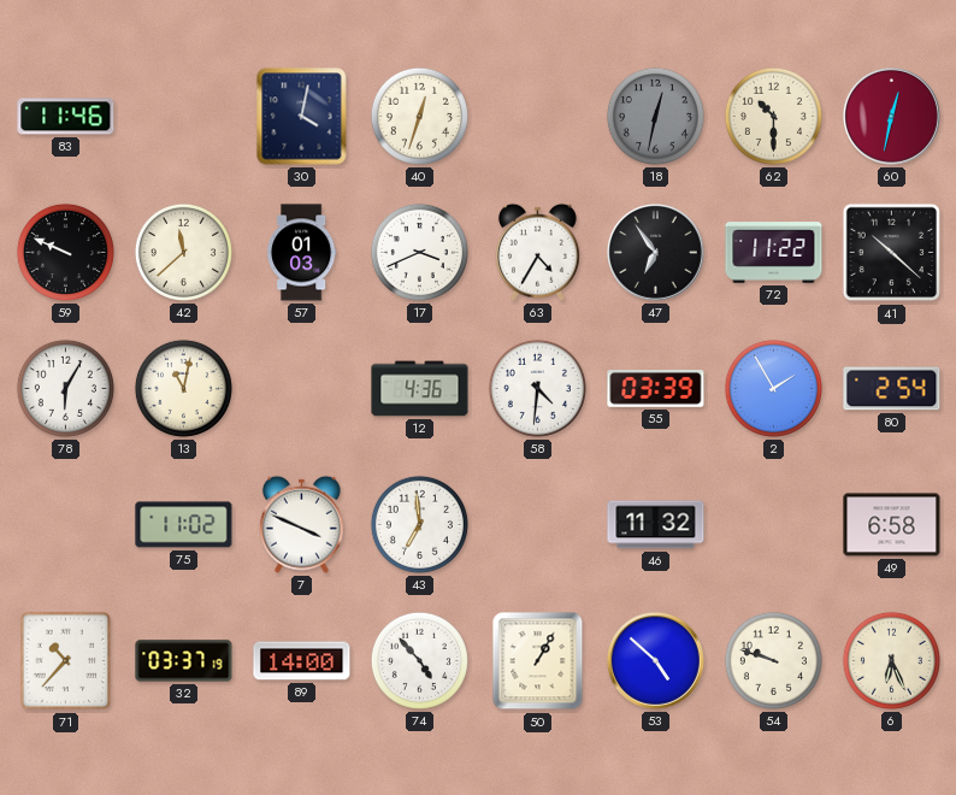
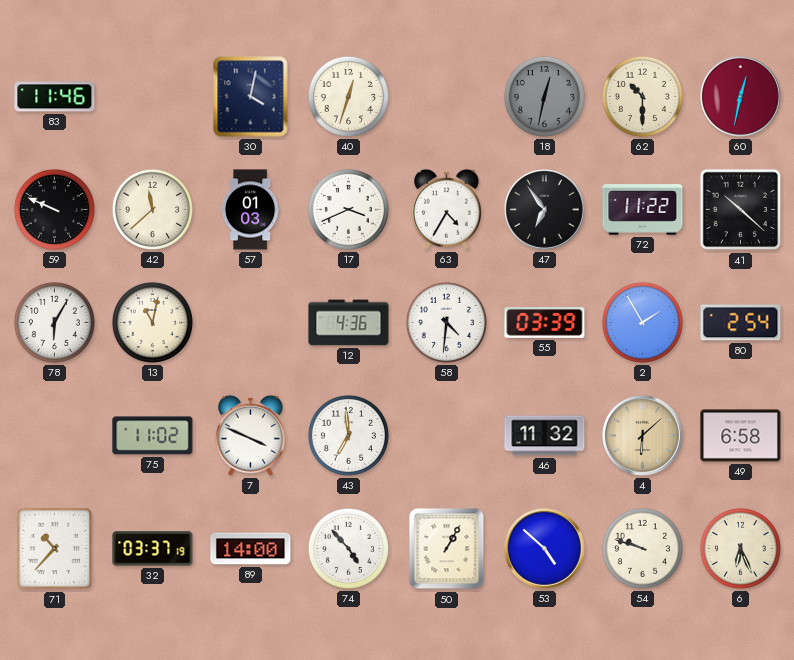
4: none -> 6:08 (643, 436)
